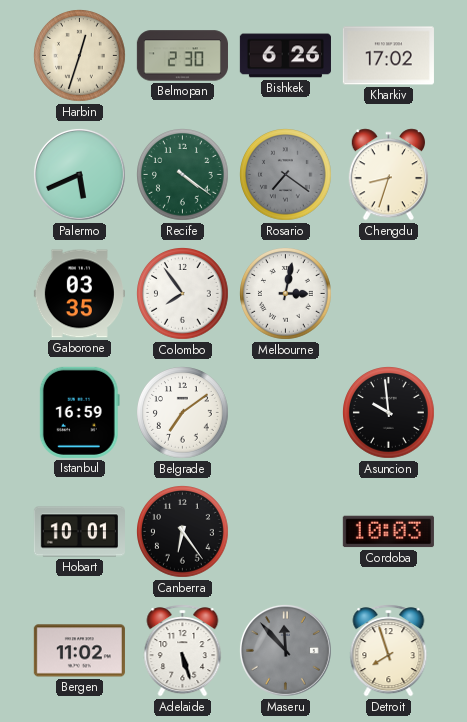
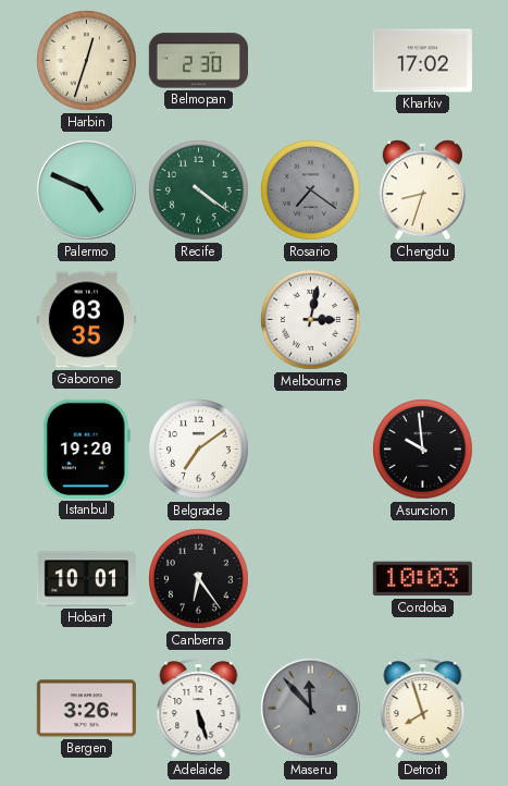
Bishkek: 6:26 -> none (285, 56)
Palermo: 5:41 -> 4:49 (86, 189)
Colombo: 7:54 -> none (183, 294)
Istanbul: 16:59 -> 19:20 (86, 449)
Bergen: 11:02 -> 3:26 (86, 709)
